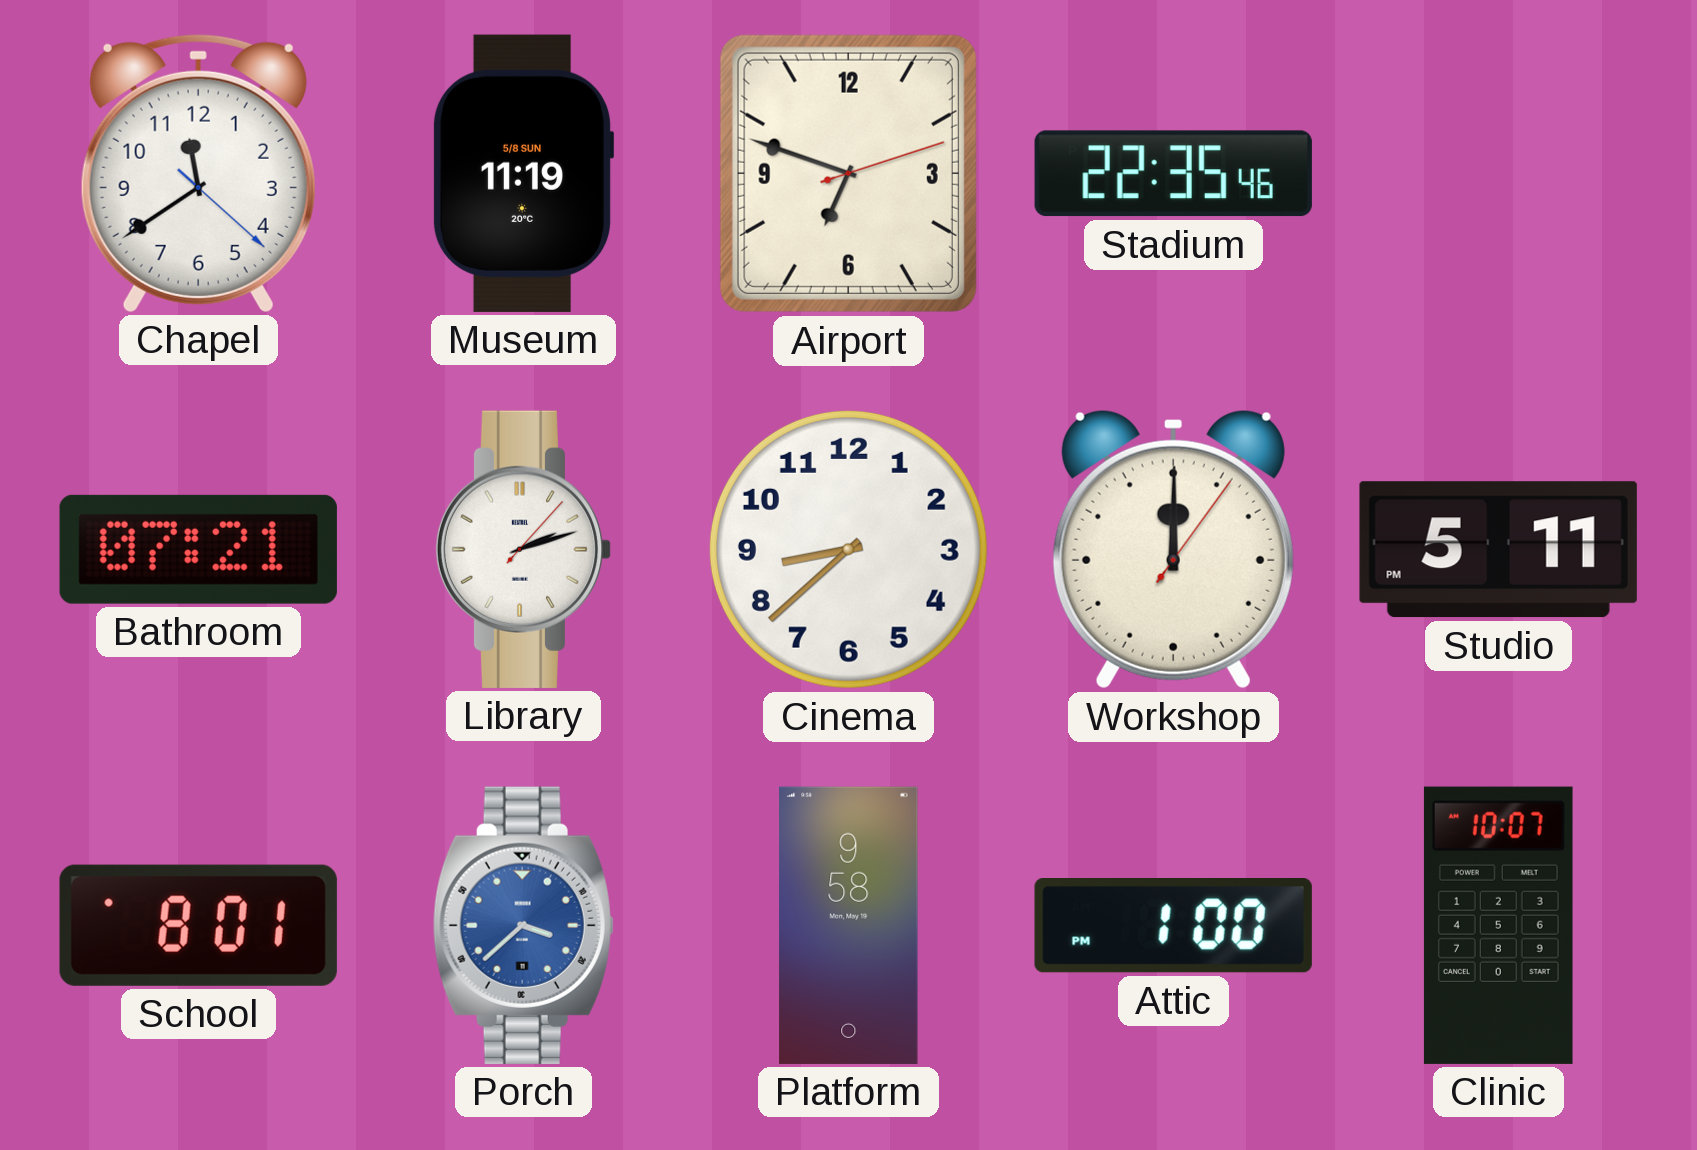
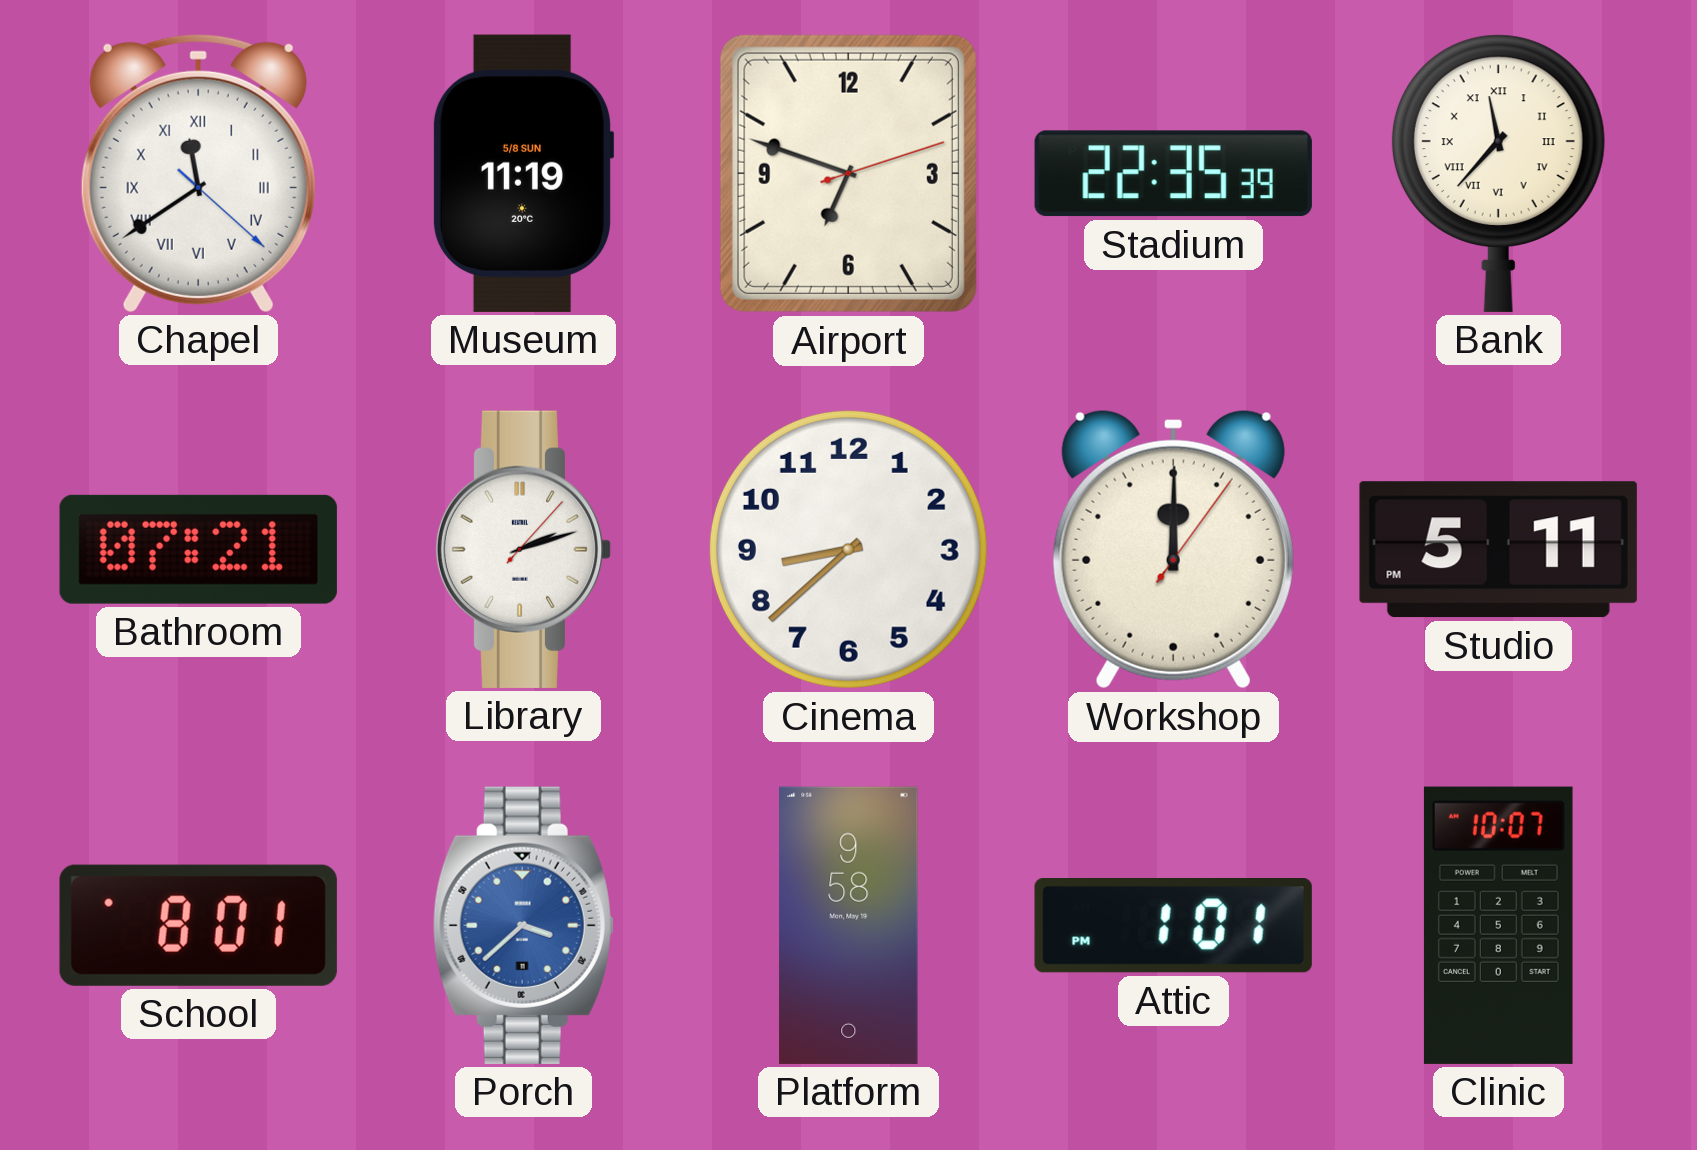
Chapel numerals: Arabic -> Roman (198, 173)
Stadium: 22:35:46 -> 22:35:39 (1173, 174)
Bank: none -> 11:37 (1498, 173)
Attic: 1:00 -> 1:01 (1173, 926)
